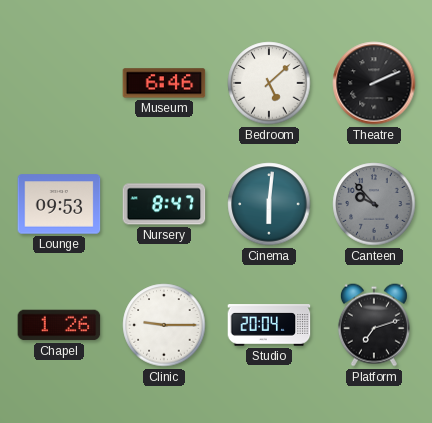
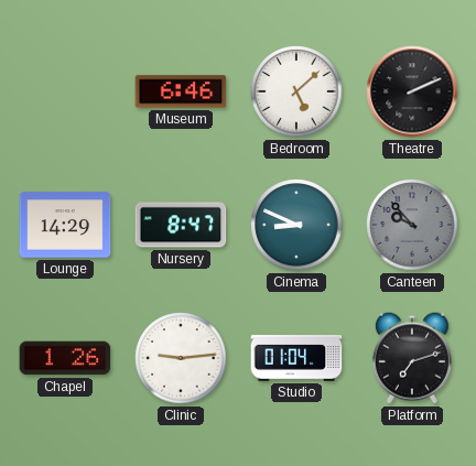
Lounge: 09:53 -> 14:29 (65, 225)
Cinema: 6:01 -> 8:49 (296, 225)
Clinic: 9:15 -> 9:14 (181, 358)
Studio: 20:04 -> 01:04 (296, 358)
